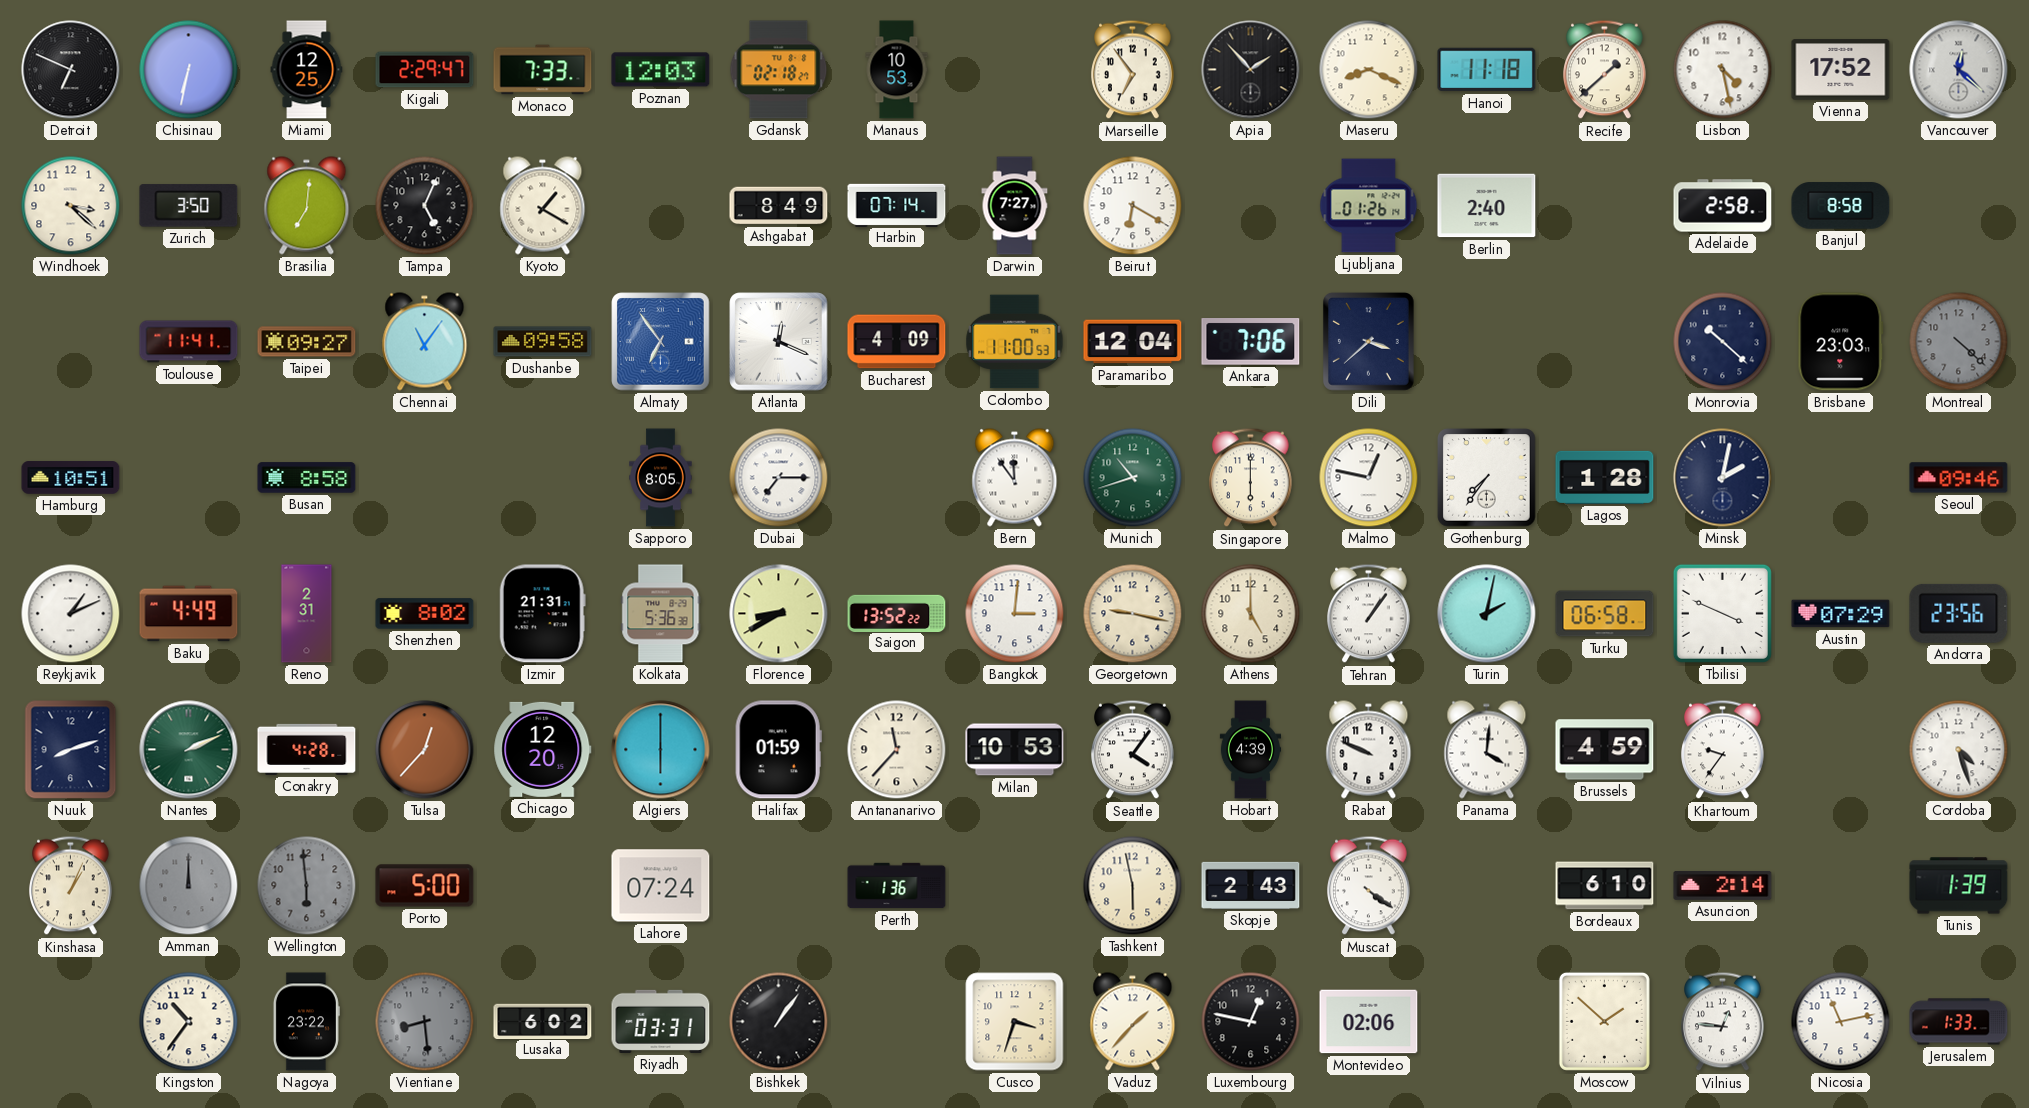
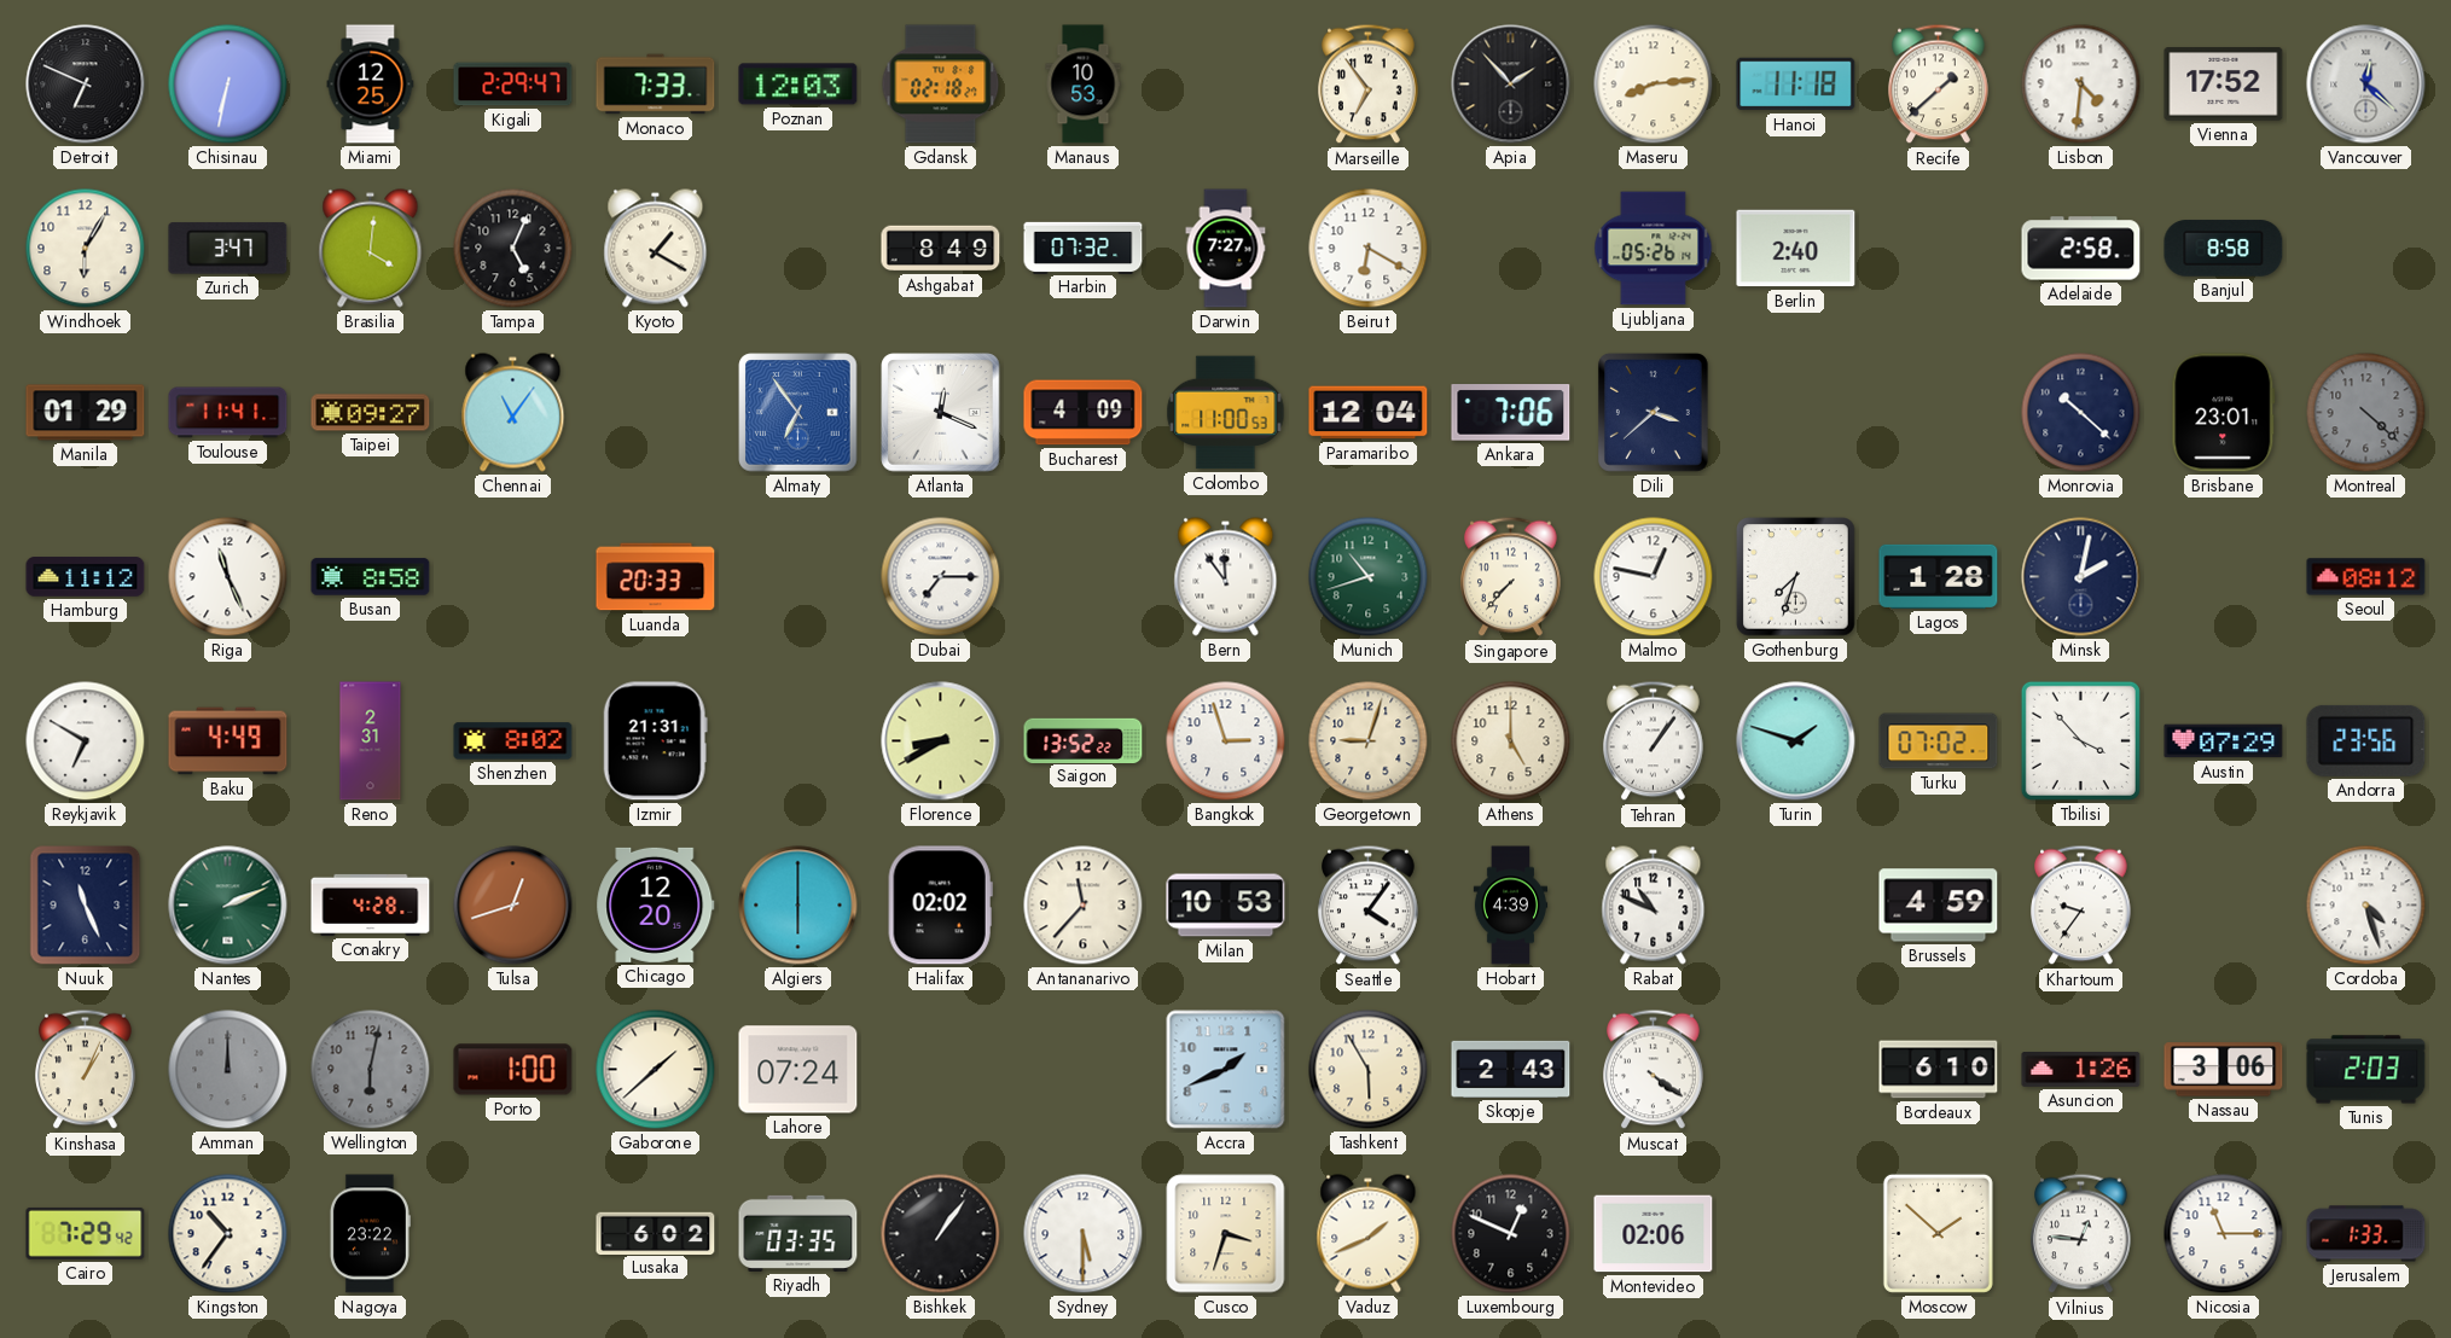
Maseru: 8:19 -> 8:14 (1654, 85)
Lisbon: 4:28 -> 4:31 (2081, 85)
Windhoek: 3:22 -> 6:05 (86, 249)
Zurich: 3:50 -> 3:47 (228, 249)
Brasilia: 7:01 -> 4:01 (371, 249)
Harbin: 07:14 -> 07:32 (1084, 248)
Ljubljana: 01:26 -> 05:26 (1654, 249)
Manila: none -> 01:29 (86, 413)
Dushanbe: 09:58 -> none (543, 342)
Brisbane: 23:03 -> 23:01 (2224, 413)
Hamburg: 10:51 -> 11:12 (86, 577)
Riga: none -> 11:26 (228, 577)
Luanda: none -> 20:33 (656, 577)
Sapporo: 8:05 -> none (661, 478)
Singapore: 6:00 -> 7:37 (1511, 577)
Gothenburg: 7:36 -> 7:33 (1796, 577)
Seoul: 09:46 -> 08:12 (2366, 577)
Reykjavik: 1:11 -> 6:50 (86, 741)
Kolkata: 5:36 -> none (661, 614)
Bangkok: 3:01 -> 2:57 (1226, 741)
Georgetown: 9:17 -> 9:03 (1369, 741)
Turin: 2:02 -> 1:48 (1796, 741)
Turku: 06:58 -> 07:02 (1939, 741)
Tbilisi: 3:49 -> 3:53 (2080, 740)
Nuuk: 8:12 -> 11:26 (86, 906)
Tulsa: 12:37 -> 12:42 (513, 906)
Halifax: 01:59 -> 02:02 (940, 906)
Rabat: 9:49 -> 10:49 (1654, 906)
Panama: 4:01 -> none (1487, 750)
Wellington: 5:59 -> 6:02 (371, 1070)
Porto: 5:00 -> 1:00 (513, 1070)
Gaborone: none -> 1:38 (656, 1070)
Perth: 1:36 -> none (897, 886)
Accra: none -> 1:41 (1226, 1070)
Tashkent: 5:58 -> 5:55 (1369, 1070)
Asuncion: 2:14 -> 1:26 (2081, 1070)
Nassau: none -> 3:06 (2224, 1070)
Tunis: 1:39 -> 2:03 (2366, 1070)
Cairo: none -> 7:29 (86, 1233)
Vientiane: 8:29 -> none (425, 1022)
Riyadh: 03:31 -> 03:35 (798, 1233)
Sydney: none -> 5:30 (1084, 1234)
Vaduz: 1:37 -> 1:41 (1369, 1234)
Luxembourg: 12:47 -> 12:49 (1511, 1234)
Nicosia: 11:13 -> 11:15 (2224, 1234)
